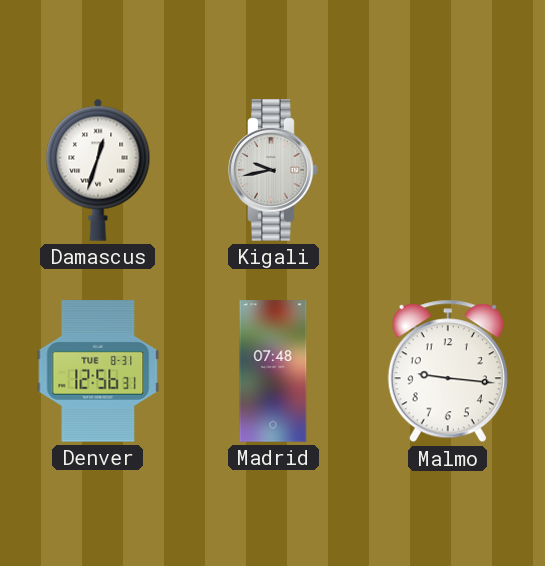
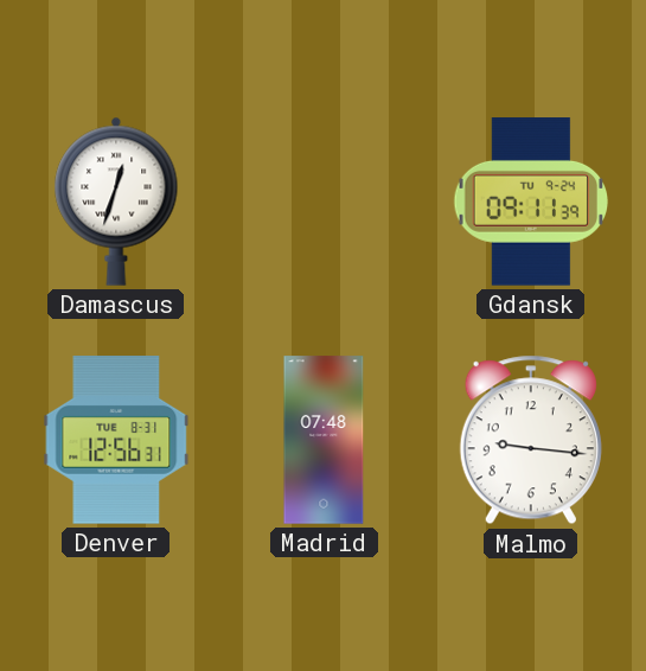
Kigali: 9:43 -> none (273, 170)
Gdansk: none -> 09:11 (531, 202)
